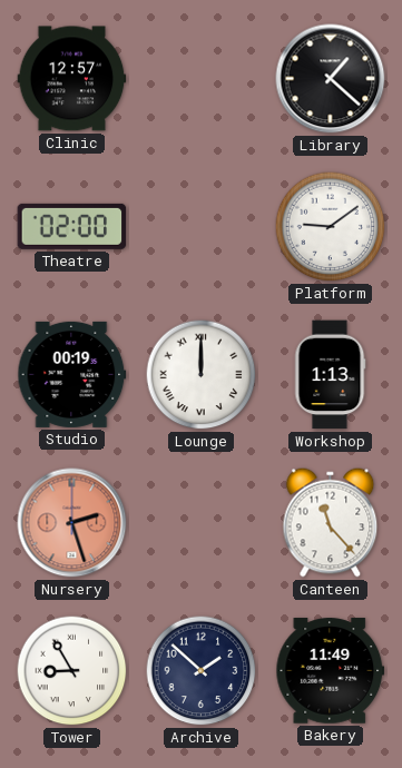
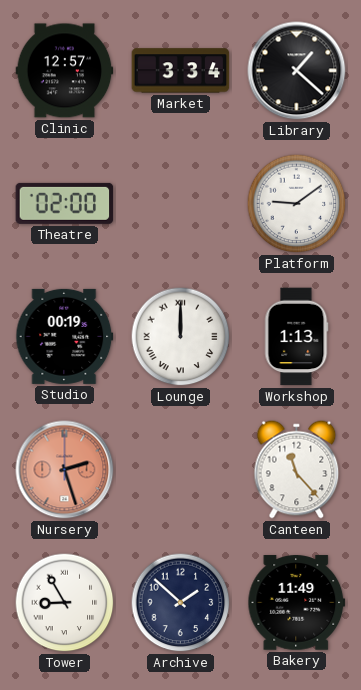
Market: none -> 3:34 (181, 71)
